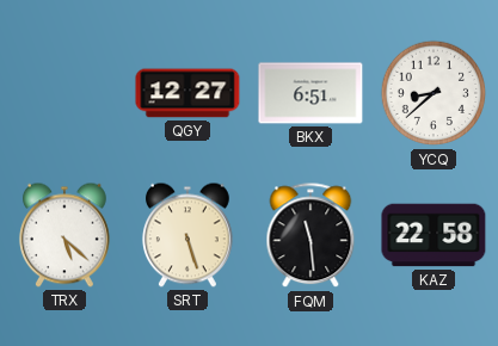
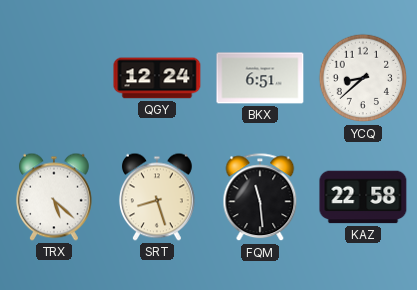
QGY: 12:27 -> 12:24 (157, 78)
SRT: 5:27 -> 8:27 (157, 197)
